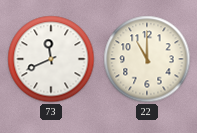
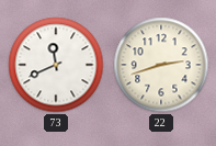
22: 11:00 -> 2:42 (161, 65)
